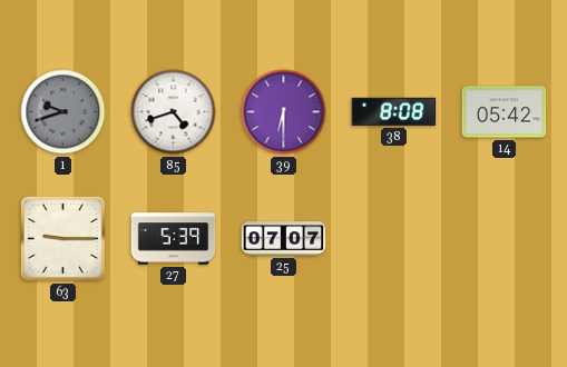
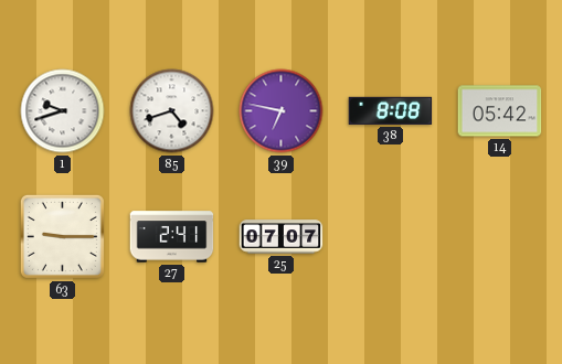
1 dial: grey -> white (63, 111)
39: 6:30 -> 6:47 (282, 111)
27: 5:39 -> 2:41 (172, 237)
